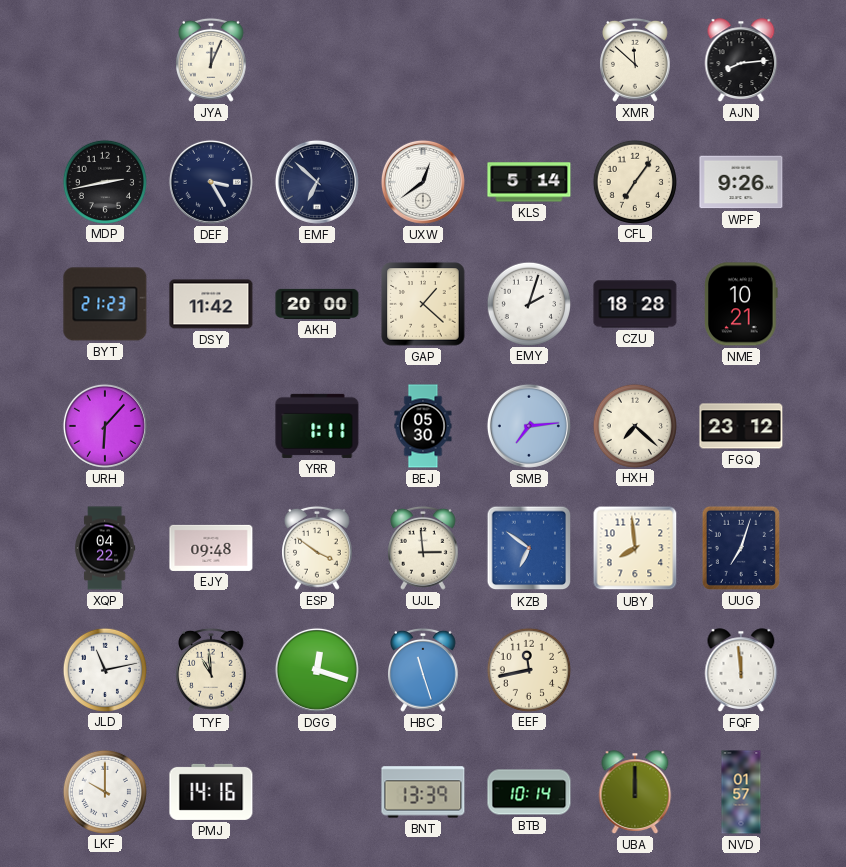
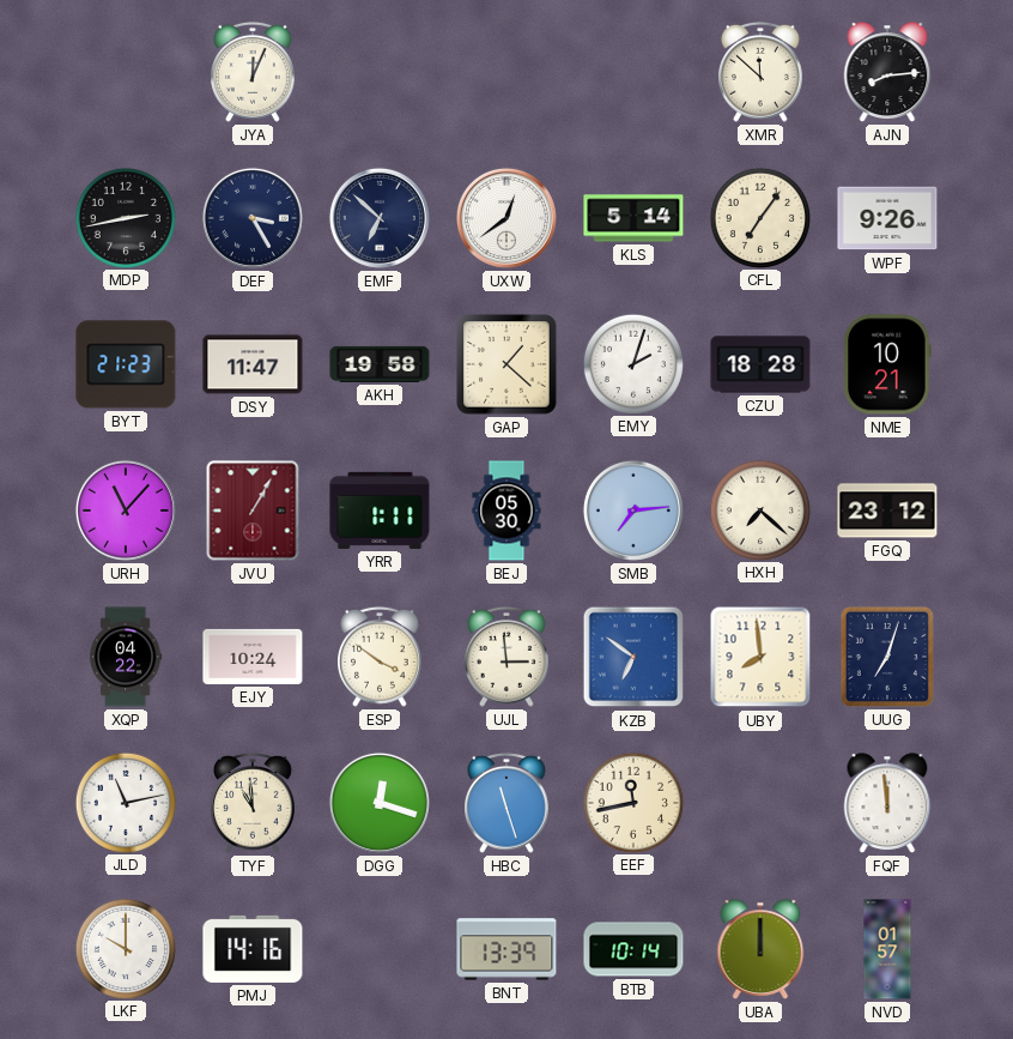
DSY: 11:42 -> 11:47 (253, 364)
AKH: 20:00 -> 19:58 (380, 364)
URH: 6:07 -> 11:07 (126, 511)
JVU: none -> 1:05 (253, 511)
EJY: 09:48 -> 10:24 (253, 657)
